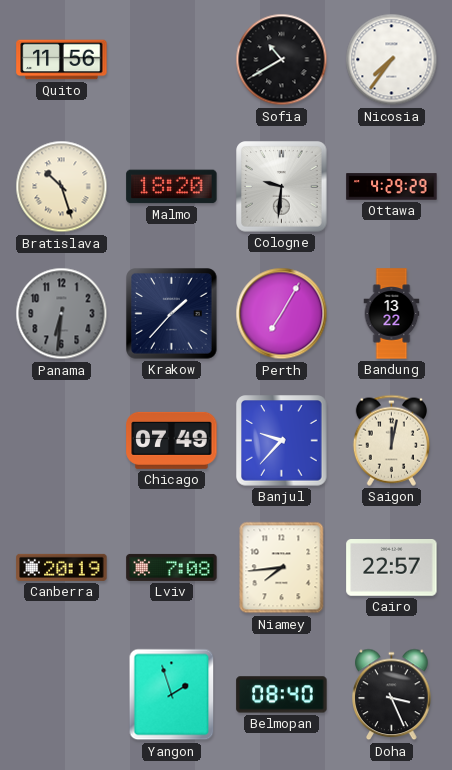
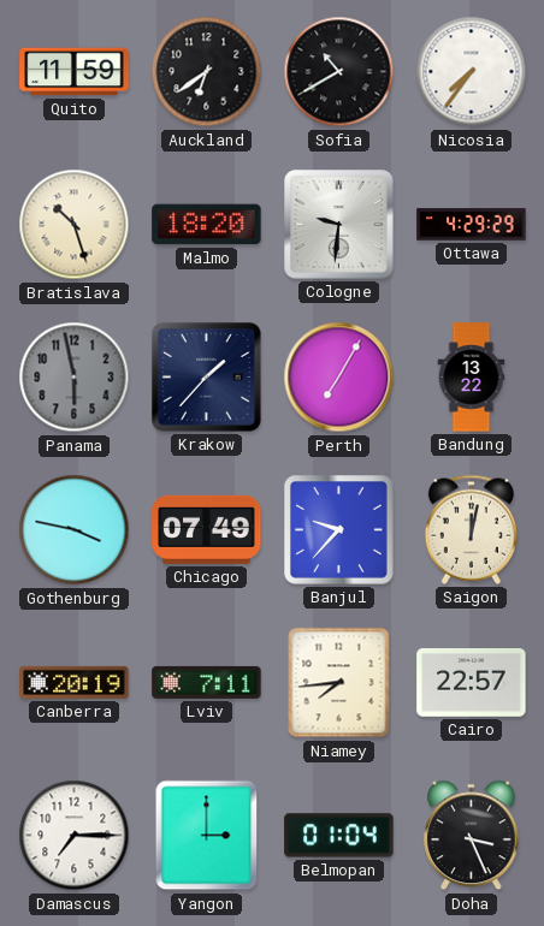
Quito: 11:56 -> 11:59 (75, 72)
Auckland: none -> 6:39 (207, 72)
Panama: 6:31 -> 5:58 (75, 378)
Gothenburg: none -> 3:47 (75, 530)
Lviv: 7:08 -> 7:11 (207, 682)
Damascus: none -> 7:15 (75, 836)
Yangon: 1:57 -> 3:00 (207, 836)
Belmopan: 08:40 -> 01:04 (339, 836)
